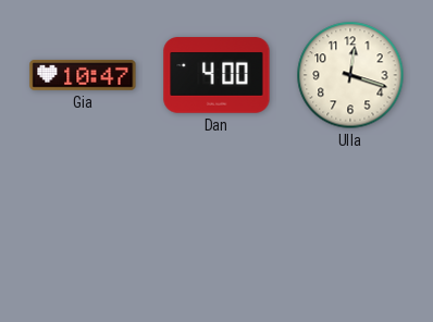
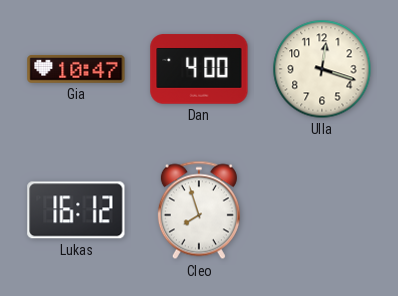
Lukas: none -> 16:12 (76, 210)
Cleo: none -> 7:57 (199, 210)
